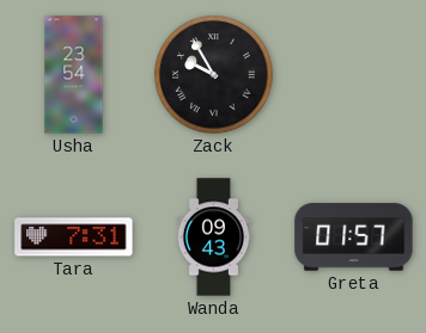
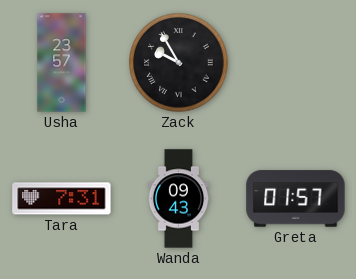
Usha: 23:54 -> 23:57 (62, 63)
